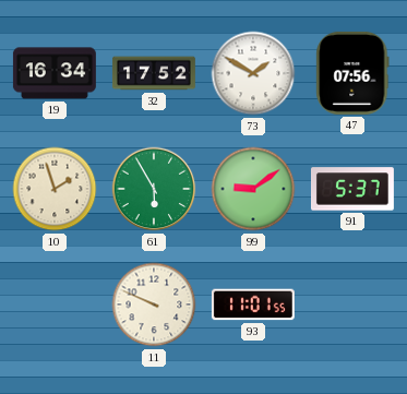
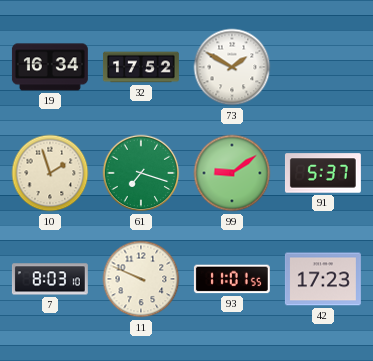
47: 07:56 -> none (352, 73)
61: 5:55 -> 7:18 (141, 173)
7: none -> 8:03 (50, 279)
42: none -> 17:23 (323, 279)
